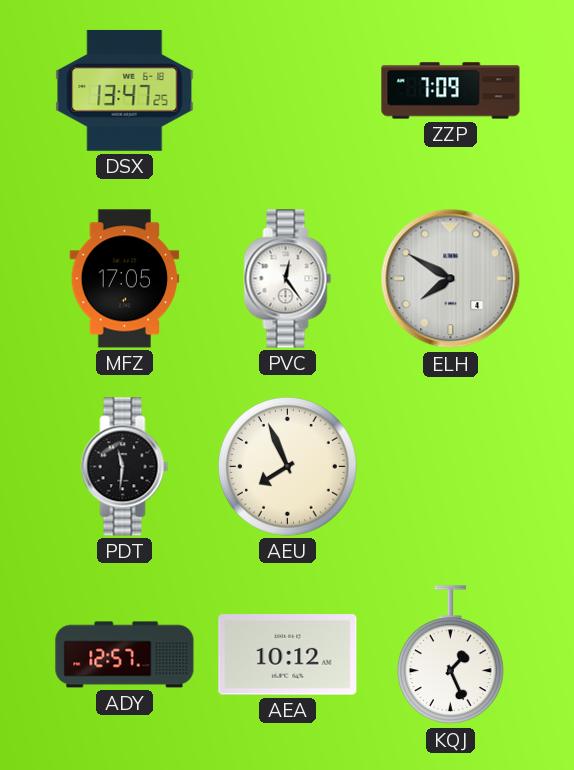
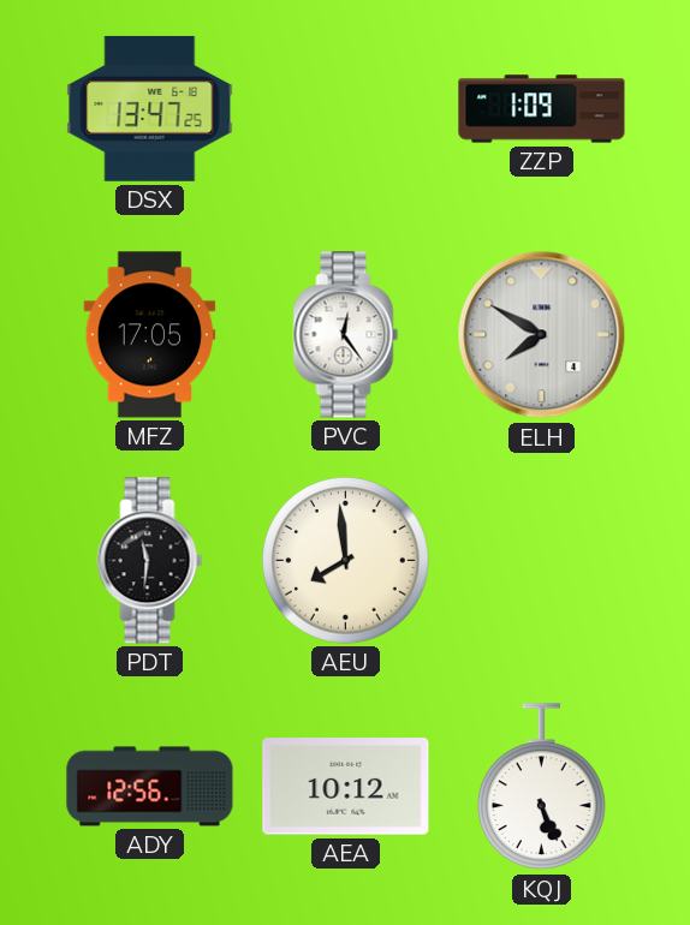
ZZP: 7:09 -> 1:09 (542, 109)
AEU: 7:56 -> 7:59 (346, 561)
ADY: 12:57 -> 12:56 (150, 787)
KQJ: 1:26 -> 5:26 (541, 787)
